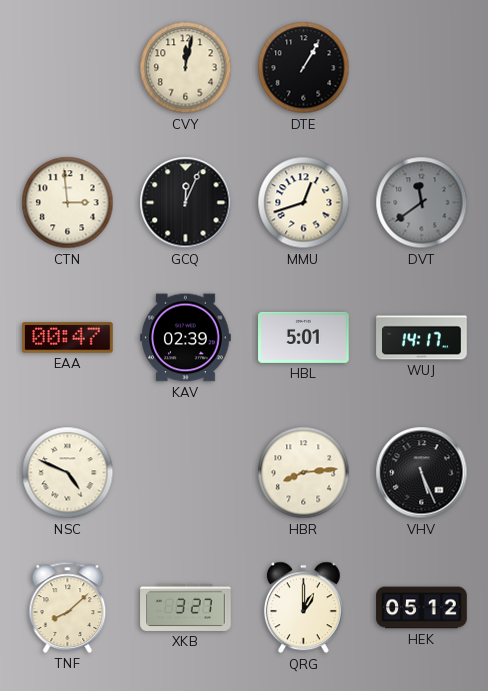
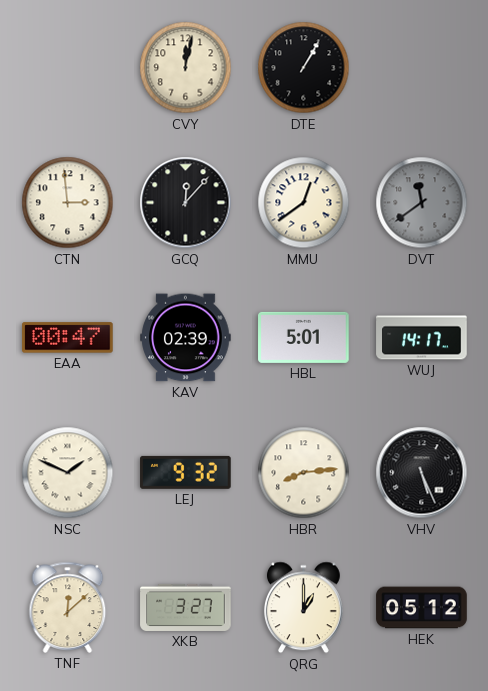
GCQ: 12:04 -> 12:07 (186, 203)
MMU: 12:42 -> 12:39 (304, 203)
NSC: 4:49 -> 1:49 (68, 473)
LEJ: none -> 9:32 (186, 472)
TNF: 8:08 -> 12:08 (68, 607)
